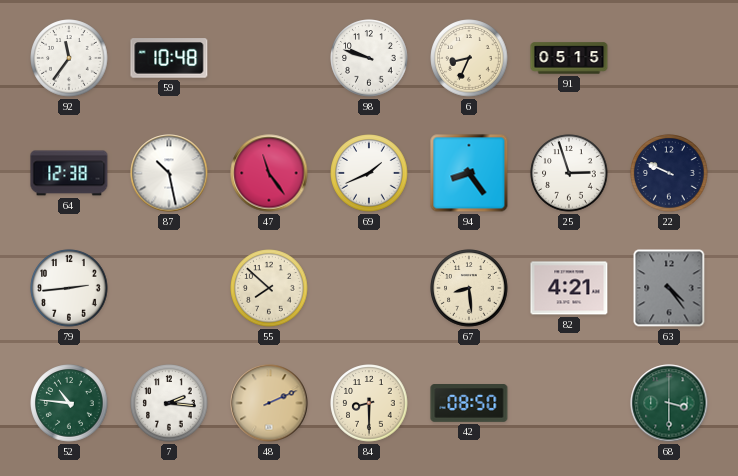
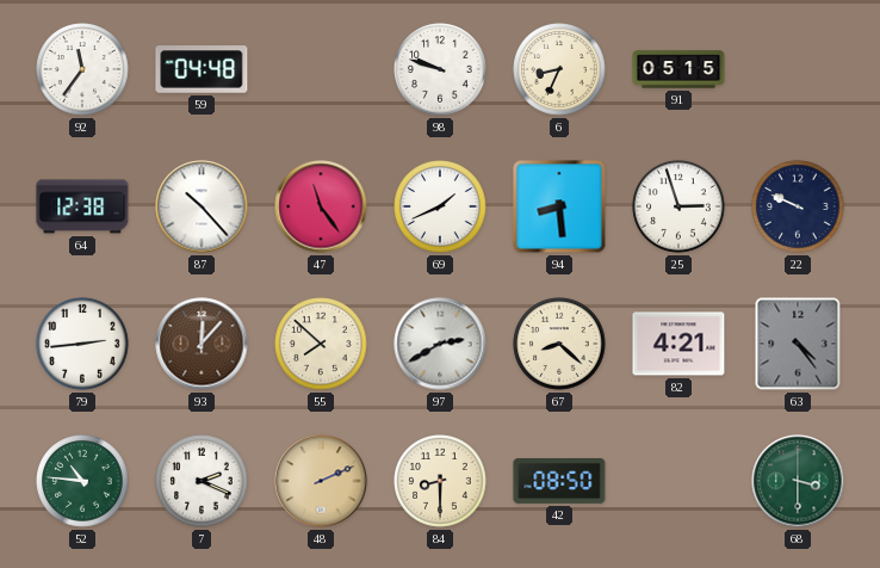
59: 10:48 -> 04:48 (202, 69)
87: 10:28 -> 10:23 (202, 206)
94: 8:24 -> 8:29 (559, 206)
93: none -> 12:07 (202, 344)
97: none -> 2:40 (440, 344)
67: 8:29 -> 8:22 (559, 344)
7: 2:16 -> 2:19 (202, 481)
